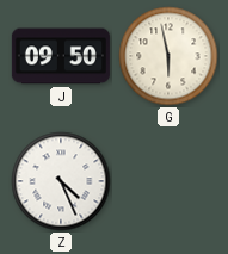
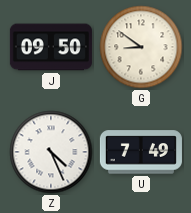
G: 5:58 -> 8:51 (141, 47)
U: none -> 7:49 (141, 152)
